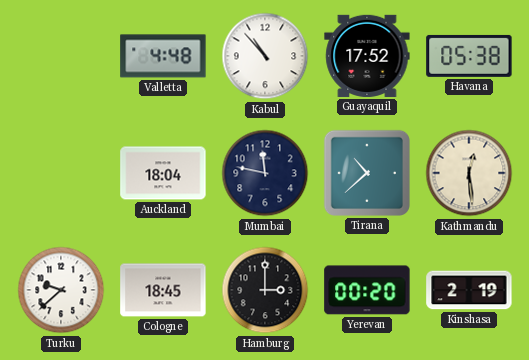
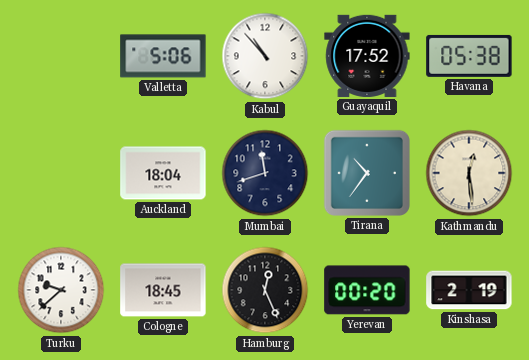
Valletta: 4:48 -> 5:06 (163, 56)
Mumbai: 11:47 -> 11:42 (265, 173)
Tirana: 10:38 -> 10:36 (367, 173)
Hamburg: 3:00 -> 12:26 (265, 290)
